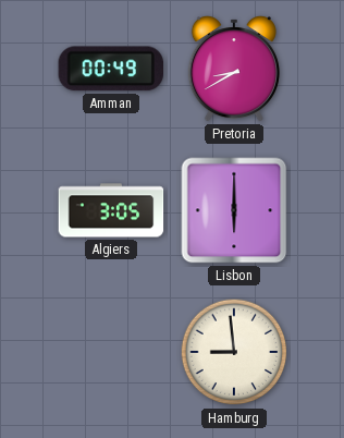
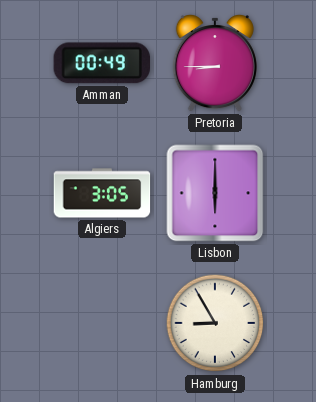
Pretoria: 8:40 -> 8:45 (215, 64)
Hamburg: 8:59 -> 8:55 (215, 323)
